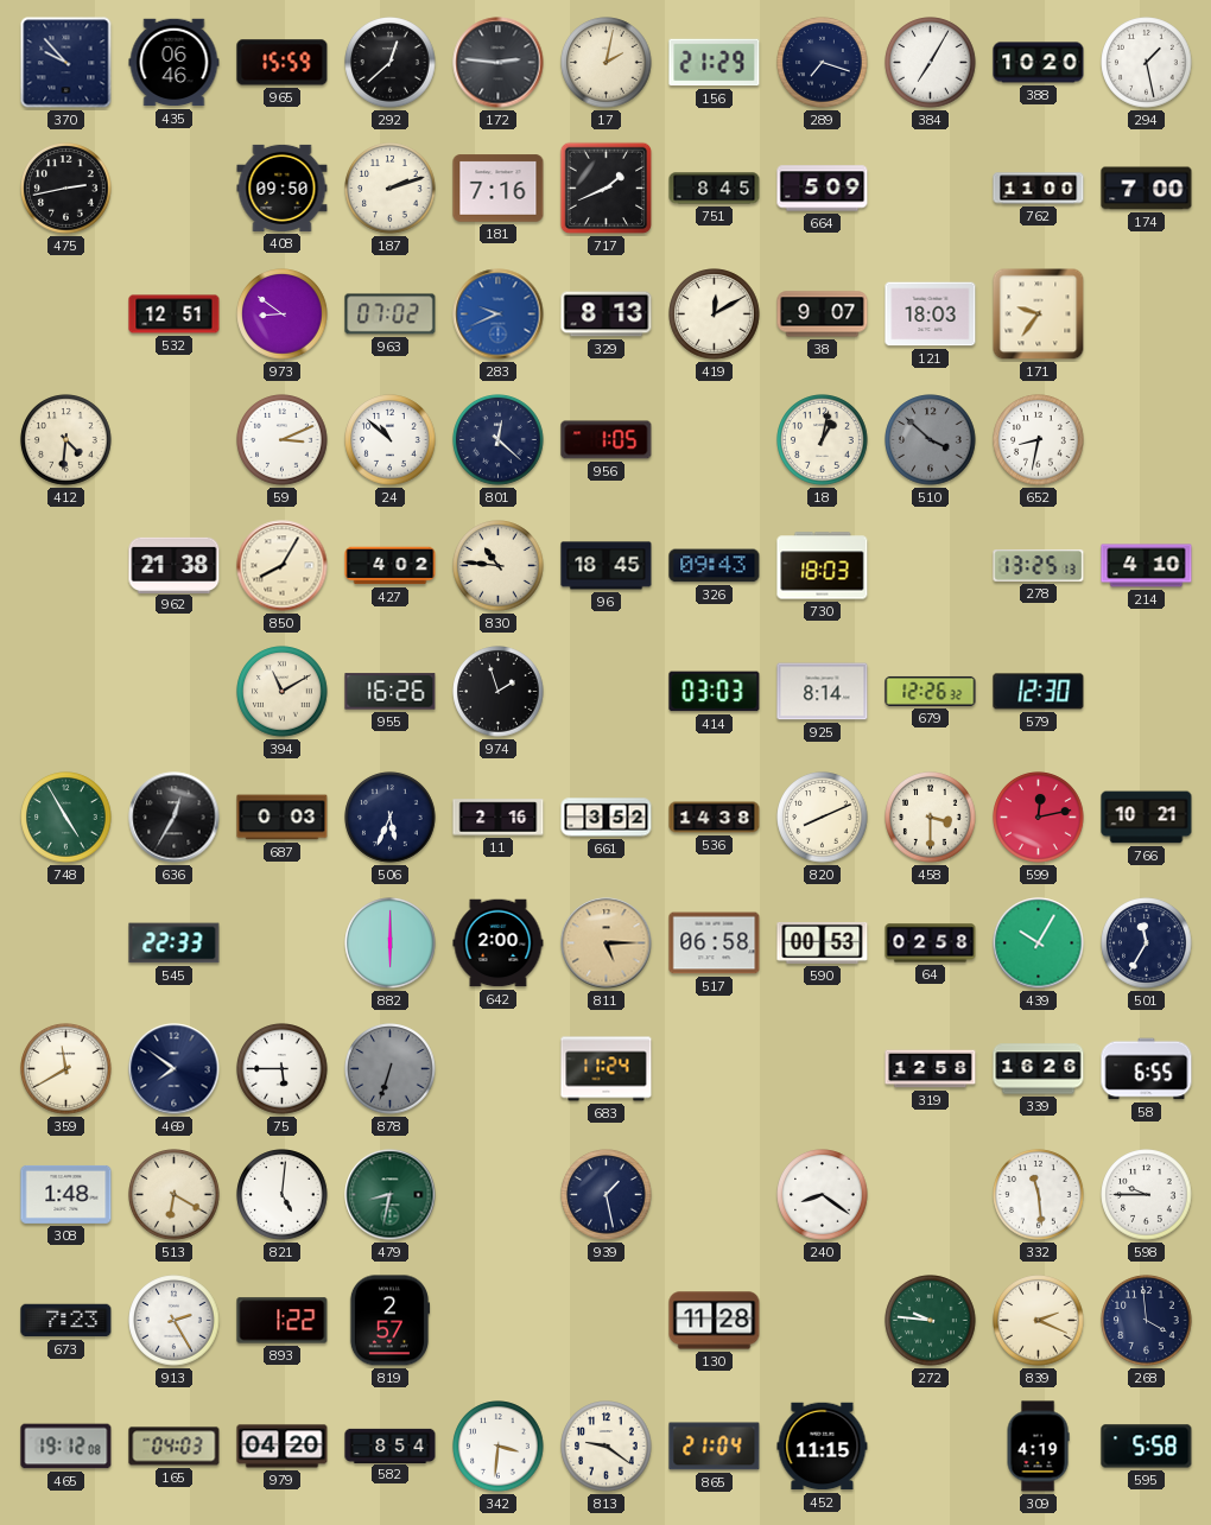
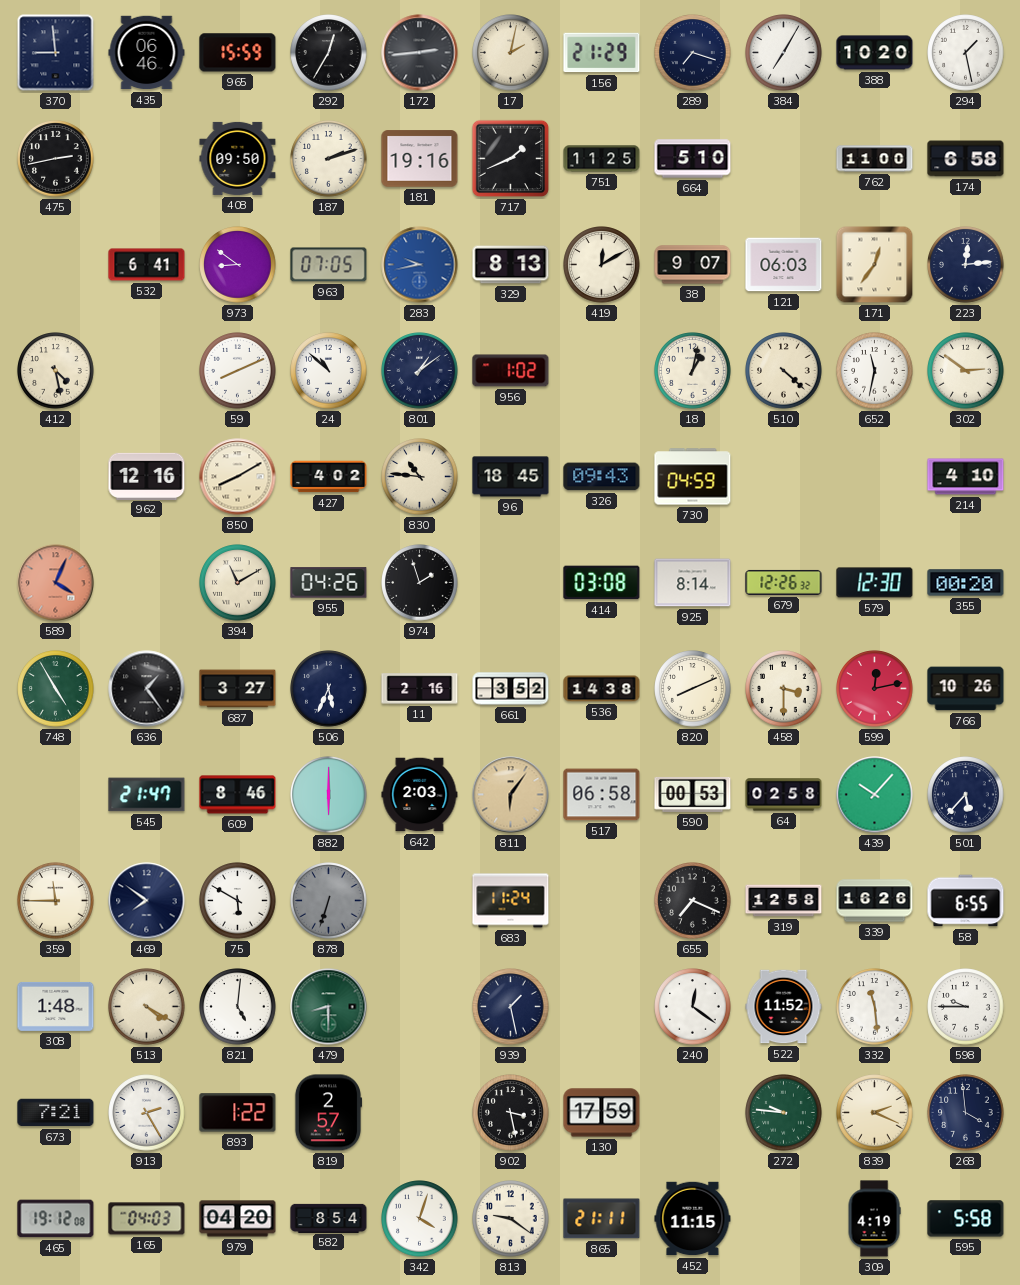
370: 9:53 -> 8:59 (56, 53)
292: 12:38 -> 12:35 (329, 53)
172: 2:46 -> 2:44 (420, 53)
181: 7:16 -> 19:16 (420, 159)
751: 8:45 -> 11:25 (602, 159)
664: 5:09 -> 5:10 (693, 159)
174: 7:00 -> 6:58 (966, 159)
532: 12:51 -> 6:41 (147, 265)
963: 07:02 -> 07:05 (329, 265)
283: 9:41 -> 9:43 (420, 265)
121: 18:03 -> 06:03 (784, 265)
171: 9:36 -> 12:36 (875, 265)
223: none -> 12:14 (966, 265)
412: 4:31 -> 4:28 (56, 371)
59: 3:11 -> 8:11 (238, 371)
801: 12:22 -> 1:09 (420, 371)
956: 1:05 -> 1:02 (511, 371)
510: 3:52 -> 4:22 (784, 371)
510 dial: grey -> cream (784, 371)
652: 8:32 -> 11:32 (875, 371)
302: none -> 2:51 (966, 371)
962: 21:38 -> 12:16 (147, 476)
850: 8:05 -> 8:10 (238, 477)
730: 18:03 -> 04:59 (693, 477)
278: 13:25 -> none (1039, 566)
589: none -> 4:04 (56, 583)
955: 16:26 -> 04:26 (329, 583)
414: 03:03 -> 03:08 (602, 583)
355: none -> 00:20 (966, 583)
636: 12:35 -> 1:24 (147, 689)
687: 0:03 -> 3:27 (238, 689)
766: 10:21 -> 10:26 (966, 689)
545: 22:33 -> 21:47 (147, 795)
609: none -> 8:46 (238, 795)
642: 2:00 -> 2:03 (420, 795)
811: 5:15 -> 6:06 (511, 795)
439: 10:05 -> 10:07 (875, 795)
501: 11:35 -> 5:37 (966, 795)
359: 11:40 -> 11:45 (56, 901)
75: 5:45 -> 5:50 (238, 901)
655: none -> 7:19 (693, 901)
513: 6:20 -> 4:20 (147, 1007)
479: 8:32 -> 8:30 (329, 1007)
240: 8:21 -> 12:21 (693, 1007)
522: none -> 11:52 (784, 1007)
673: 7:23 -> 7:21 (56, 1113)
902: none -> 3:28 (511, 1113)
130: 11:28 -> 17:59 (602, 1113)
342: 3:31 -> 4:03 (420, 1219)
865: 21:04 -> 21:11 (602, 1219)
